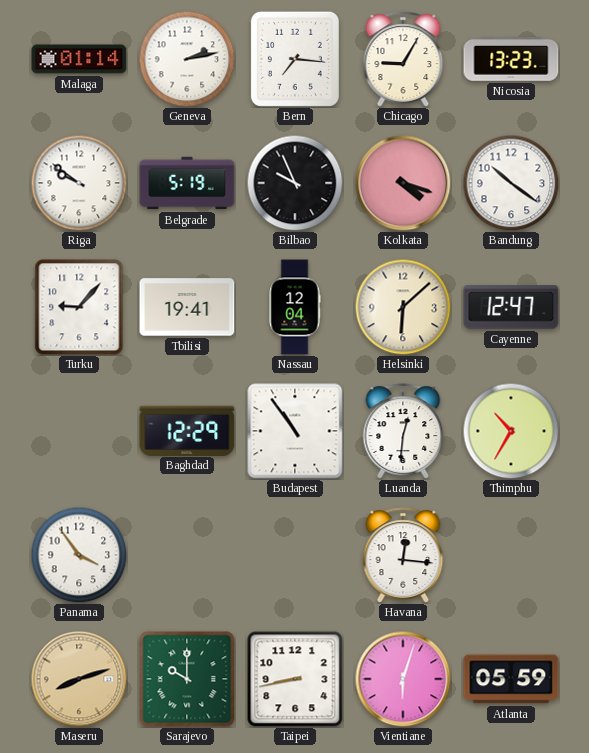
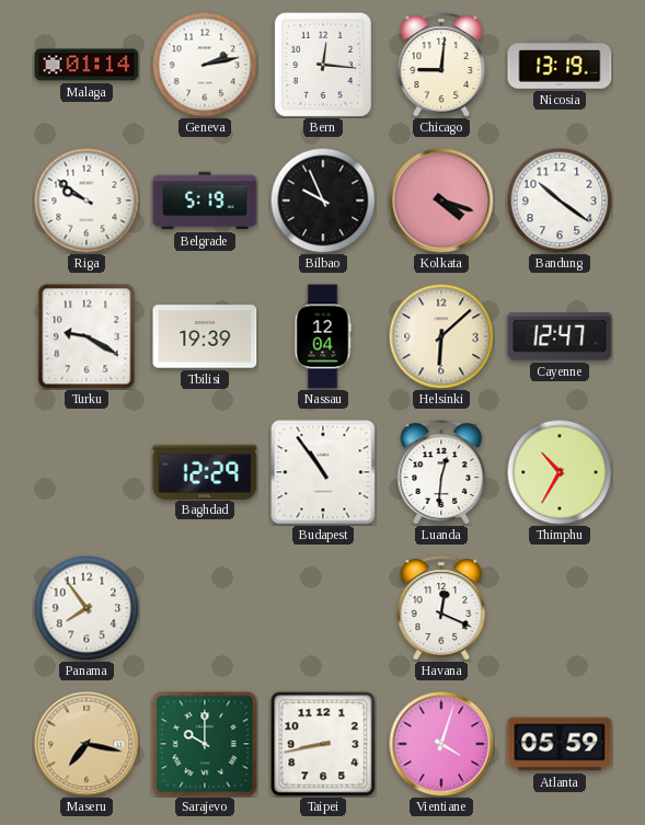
Bern: 7:16 -> 12:16 (323, 65)
Chicago: 9:05 -> 9:01 (441, 65)
Nicosia: 13:23 -> 13:19 (560, 65)
Turku: 9:07 -> 9:20 (87, 336)
Tbilisi: 19:41 -> 19:39 (205, 336)
Panama: 3:54 -> 7:54 (87, 608)
Havana: 12:16 -> 12:19 (441, 608)
Maseru: 8:12 -> 7:17 (87, 744)
Vientiane: 6:03 -> 4:03 (441, 744)
